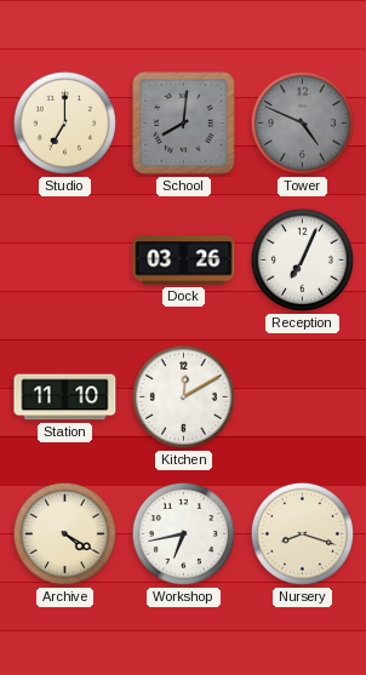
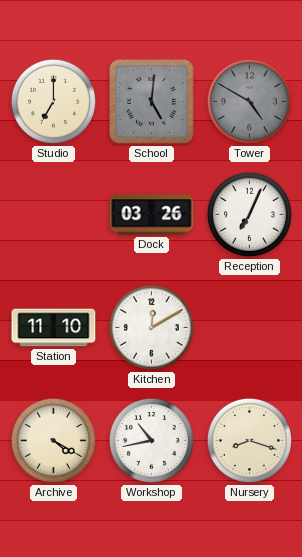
School: 8:01 -> 5:01 (152, 102)
Tower: 4:49 -> 4:50 (249, 101)
Workshop: 6:43 -> 10:43 (151, 440)
